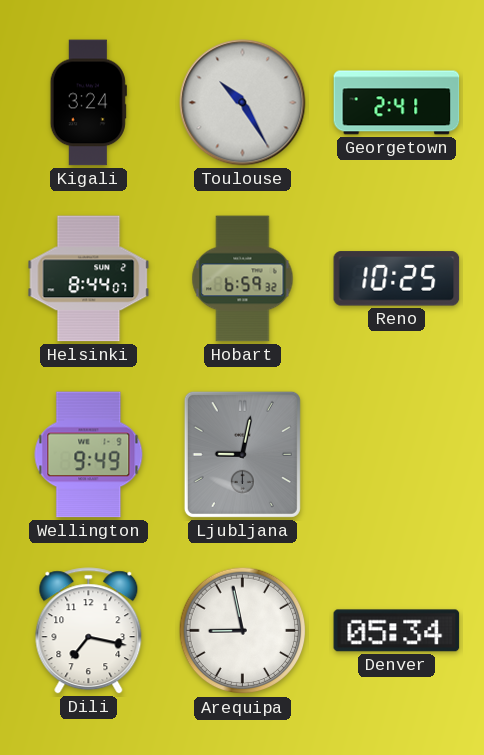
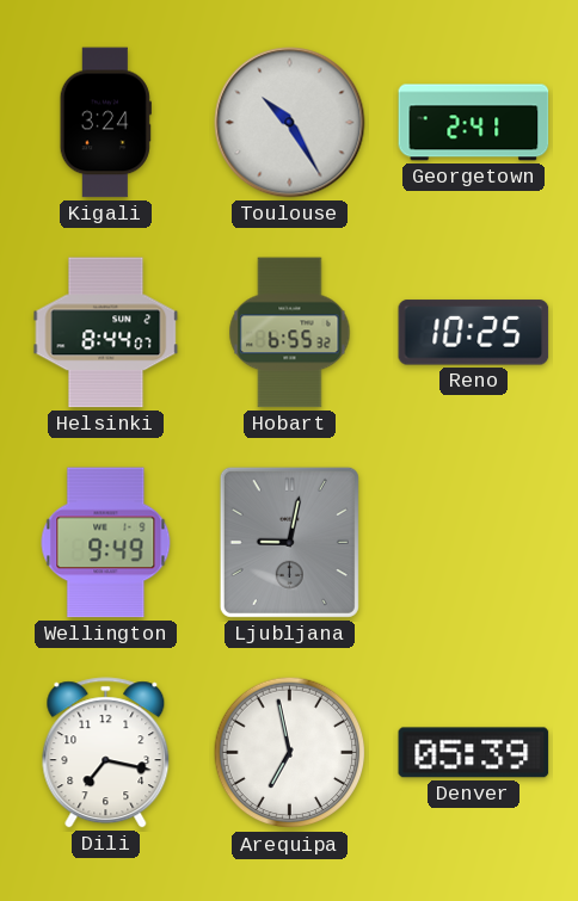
Hobart: 6:59 -> 6:55 (290, 333)
Arequipa: 8:58 -> 6:58 (290, 753)
Denver: 05:34 -> 05:39 (474, 753)
